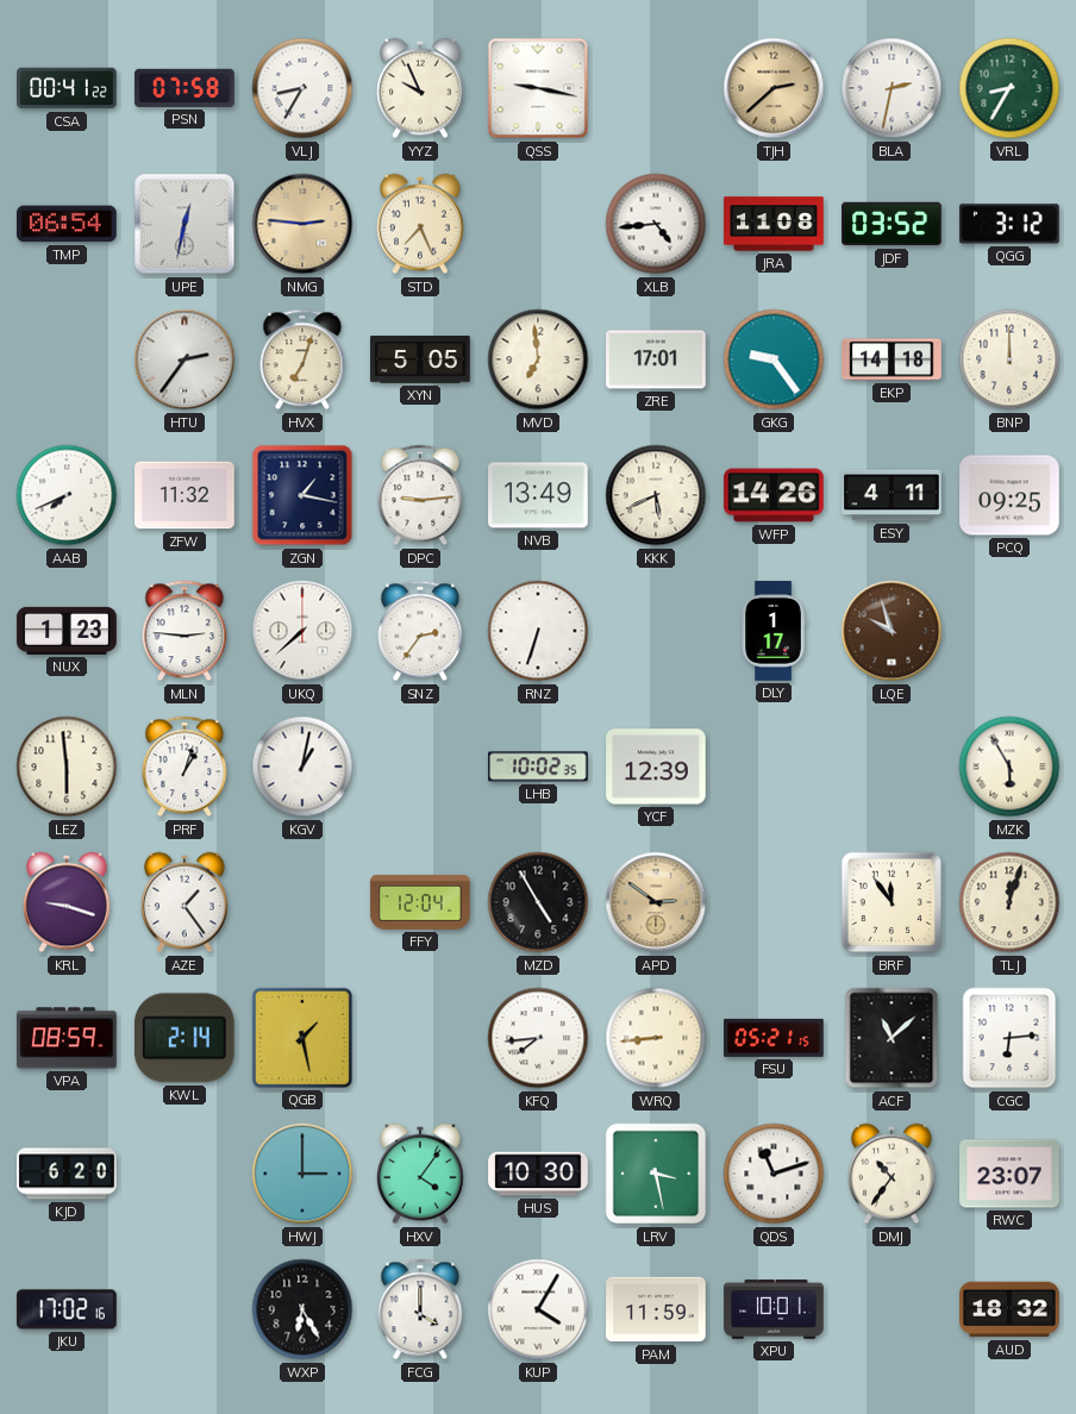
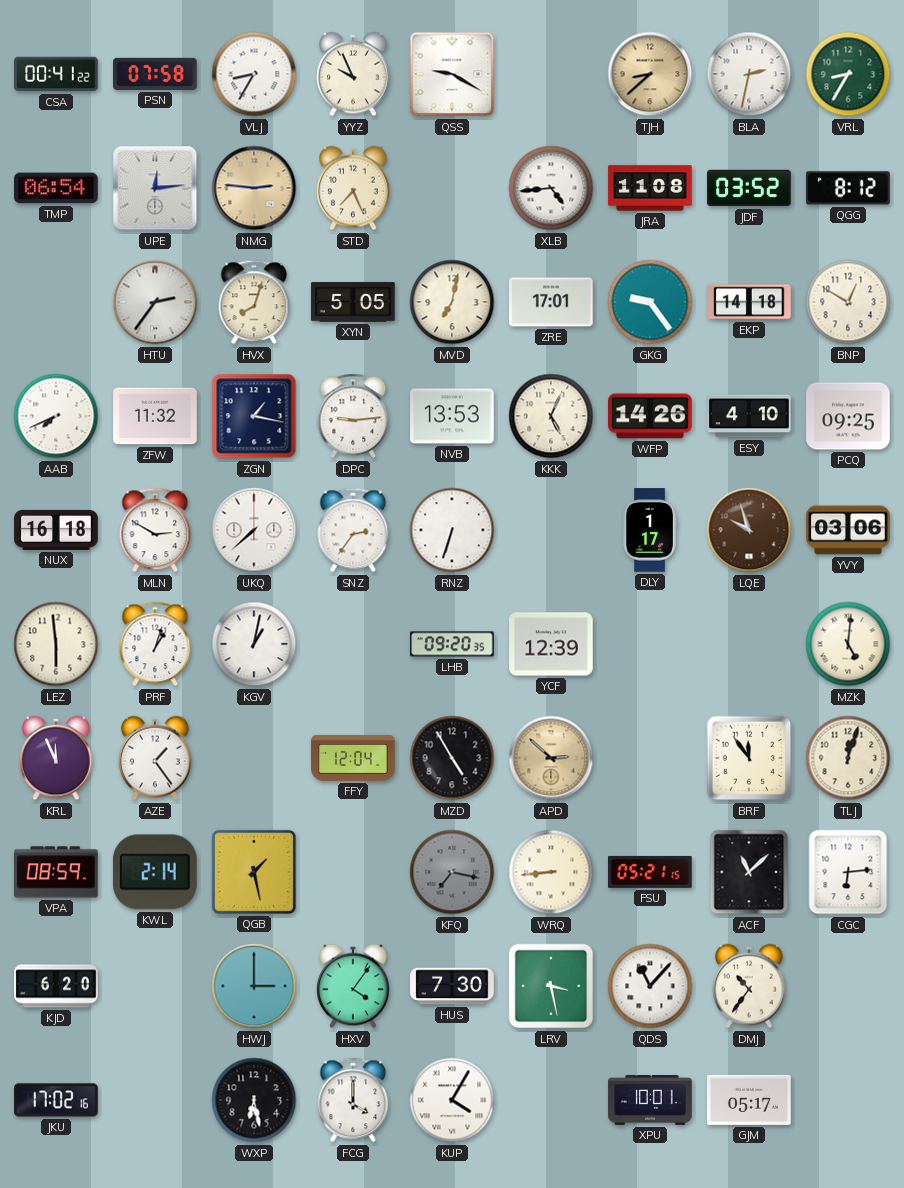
QSS: 9:17 -> 9:20 (452, 74)
TJH: 2:38 -> 8:38 (650, 74)
UPE: 12:32 -> 12:14 (155, 188)
QGG: 3:12 -> 8:12 (848, 188)
HVX: 7:03 -> 8:03 (254, 302)
MVD: 6:59 -> 7:02 (452, 302)
BNP: 12:00 -> 12:50 (848, 302)
NVB: 13:49 -> 13:53 (452, 416)
KKK: 5:41 -> 5:04 (551, 416)
ESY: 4:11 -> 4:10 (749, 416)
NUX: 1:23 -> 16:18 (56, 530)
MLN: 2:46 -> 2:50 (155, 530)
YVY: none -> 03:06 (848, 530)
LHB: 10:02 -> 09:20 (452, 644)
MZK: 5:55 -> 5:01 (848, 644)
KRL: 9:18 -> 11:56 (56, 758)
APD: 2:51 -> 2:52 (551, 758)
KFQ: 7:44 -> 7:17 (452, 872)
KFQ dial: white -> grey (452, 872)
HUS: 10:30 -> 7:30 (452, 986)
QDS: 11:12 -> 11:07 (650, 986)
RWC: 23:07 -> none (1009, 1174)
WXP: 6:25 -> 6:28 (254, 1100)
PAM: 11:59 -> none (656, 1309)
GJM: none -> 05:17 (749, 1100)
AUD: 18:32 -> none (1009, 1309)
